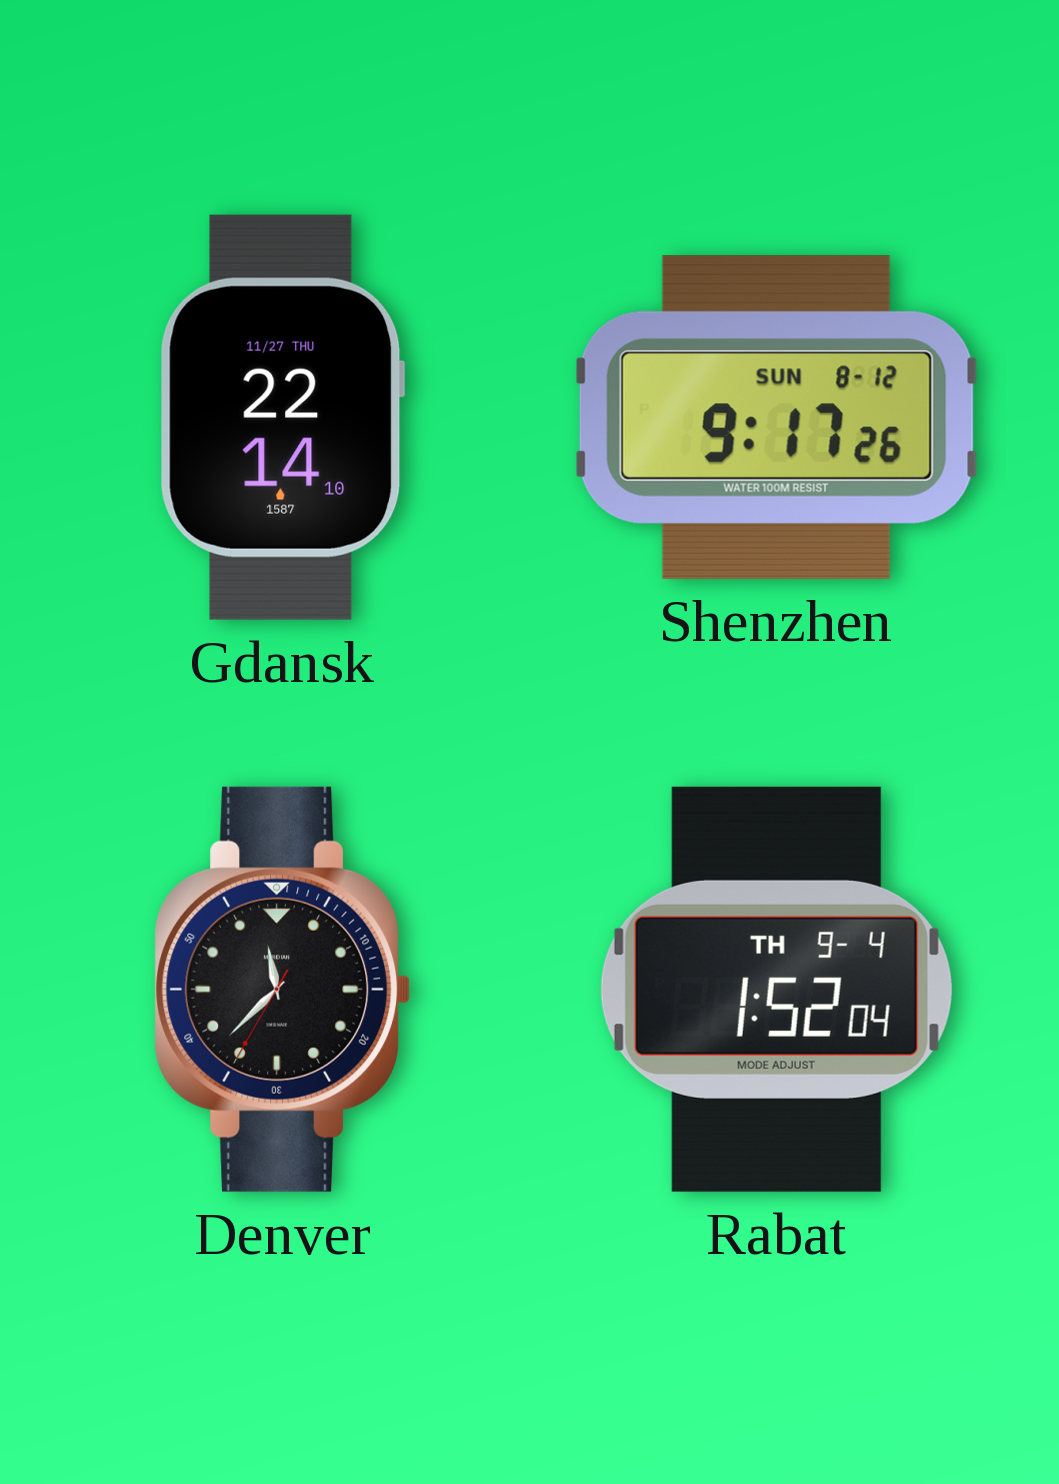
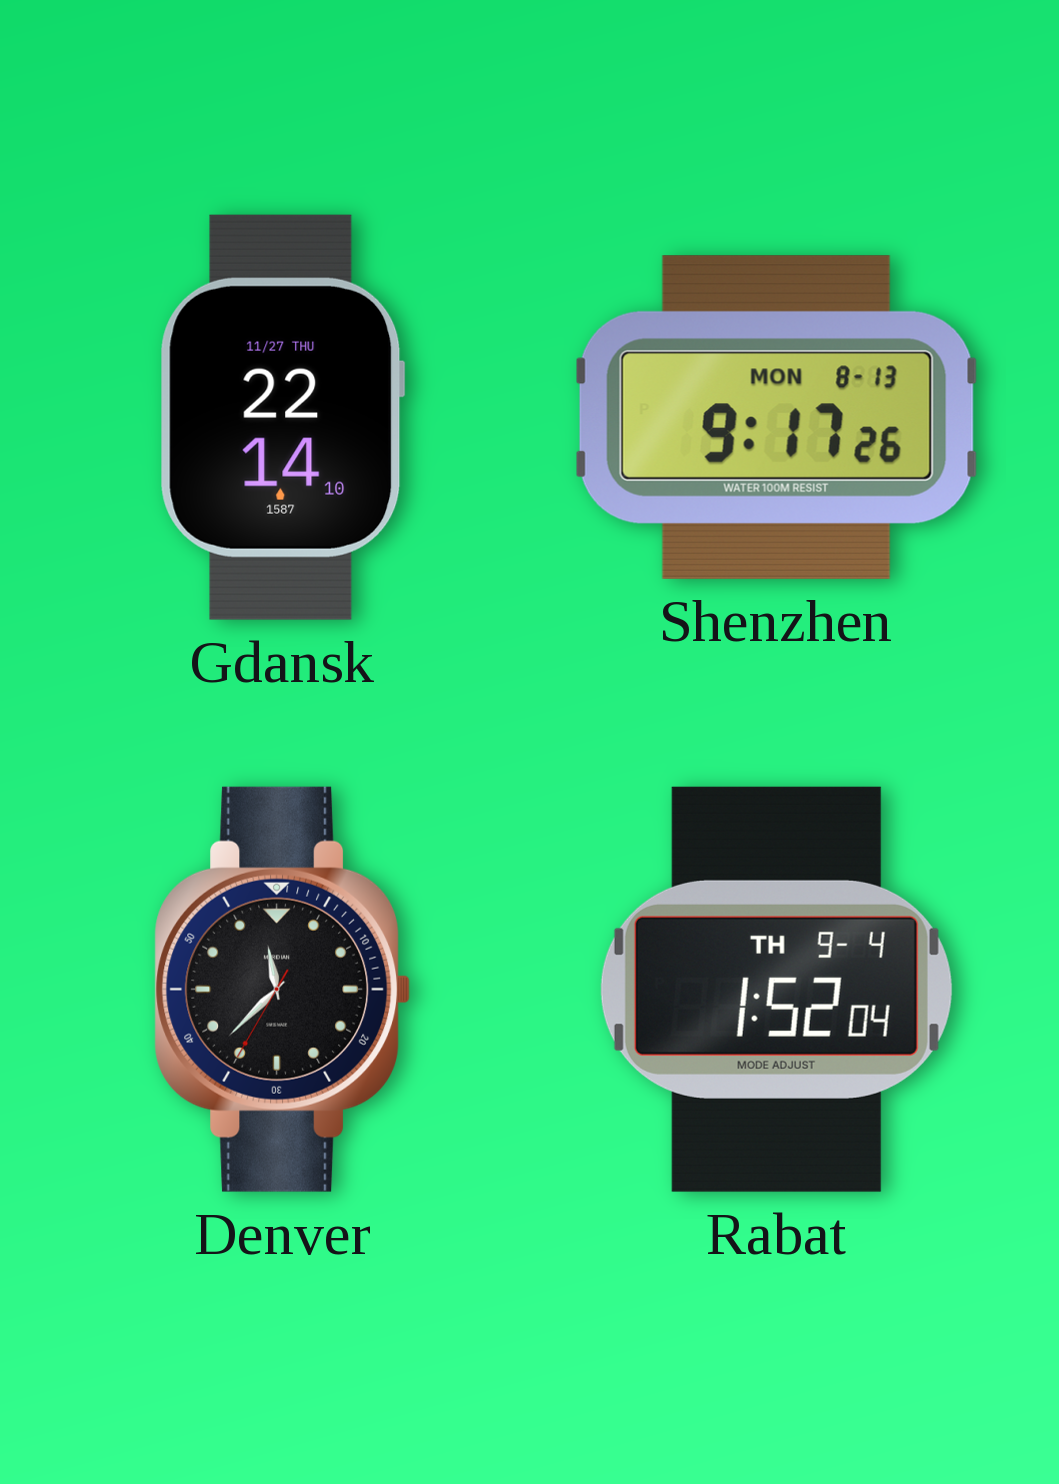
Shenzhen date: SUN 8-12 -> MON 8-13 (776, 417)
